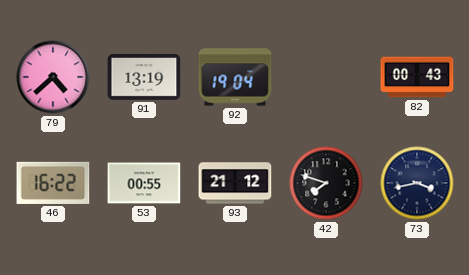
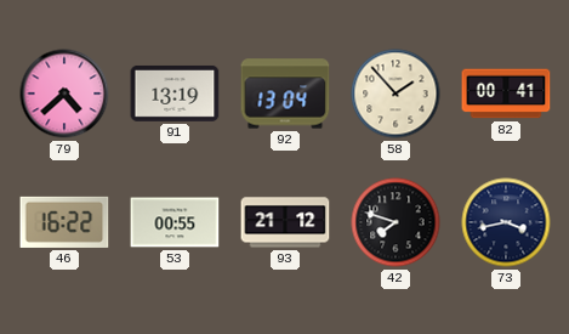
92: 19:04 -> 13:04 (285, 94)
58: none -> 1:53 (396, 94)
82: 00:43 -> 00:41 (506, 94)
